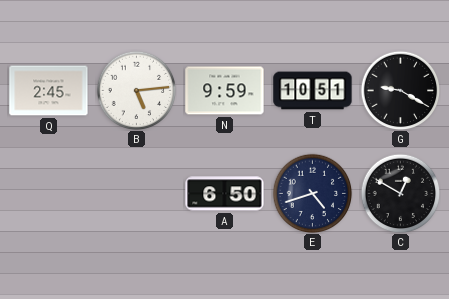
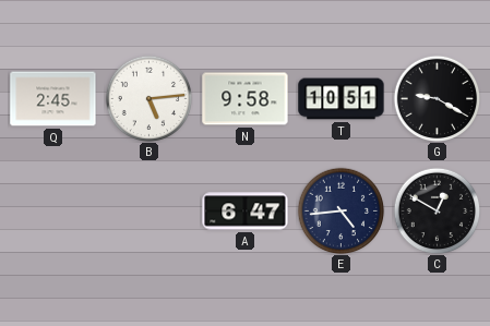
N: 9:59 -> 9:58 (246, 99)
A: 6:50 -> 6:47 (246, 212)
E: 4:42 -> 4:44 (340, 210)
